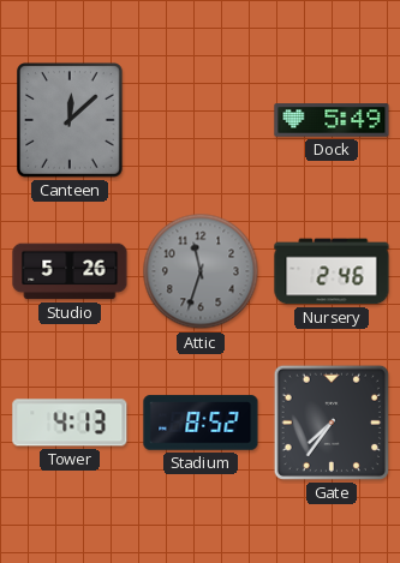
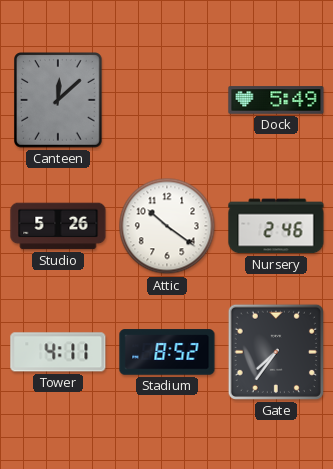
Attic: 11:33 -> 10:21 (167, 226)
Attic dial: grey -> white (167, 226)
Tower: 4:13 -> 4:11 (58, 352)
